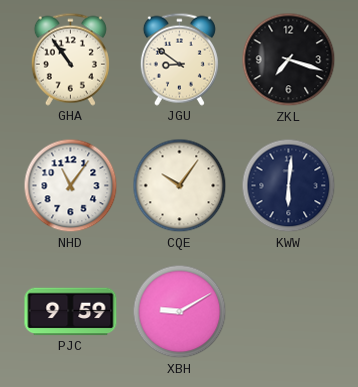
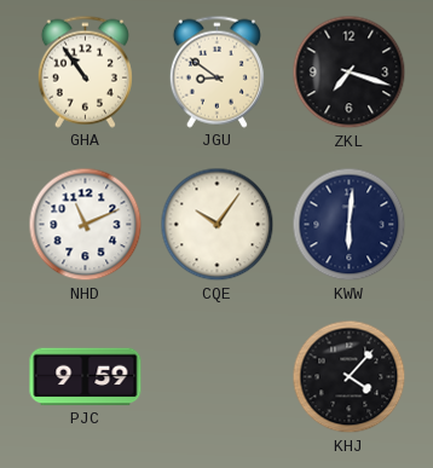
NHD: 11:06 -> 11:11 (86, 225)
XBH: 9:10 -> none (180, 312)
KHJ: none -> 4:07 (350, 377)
